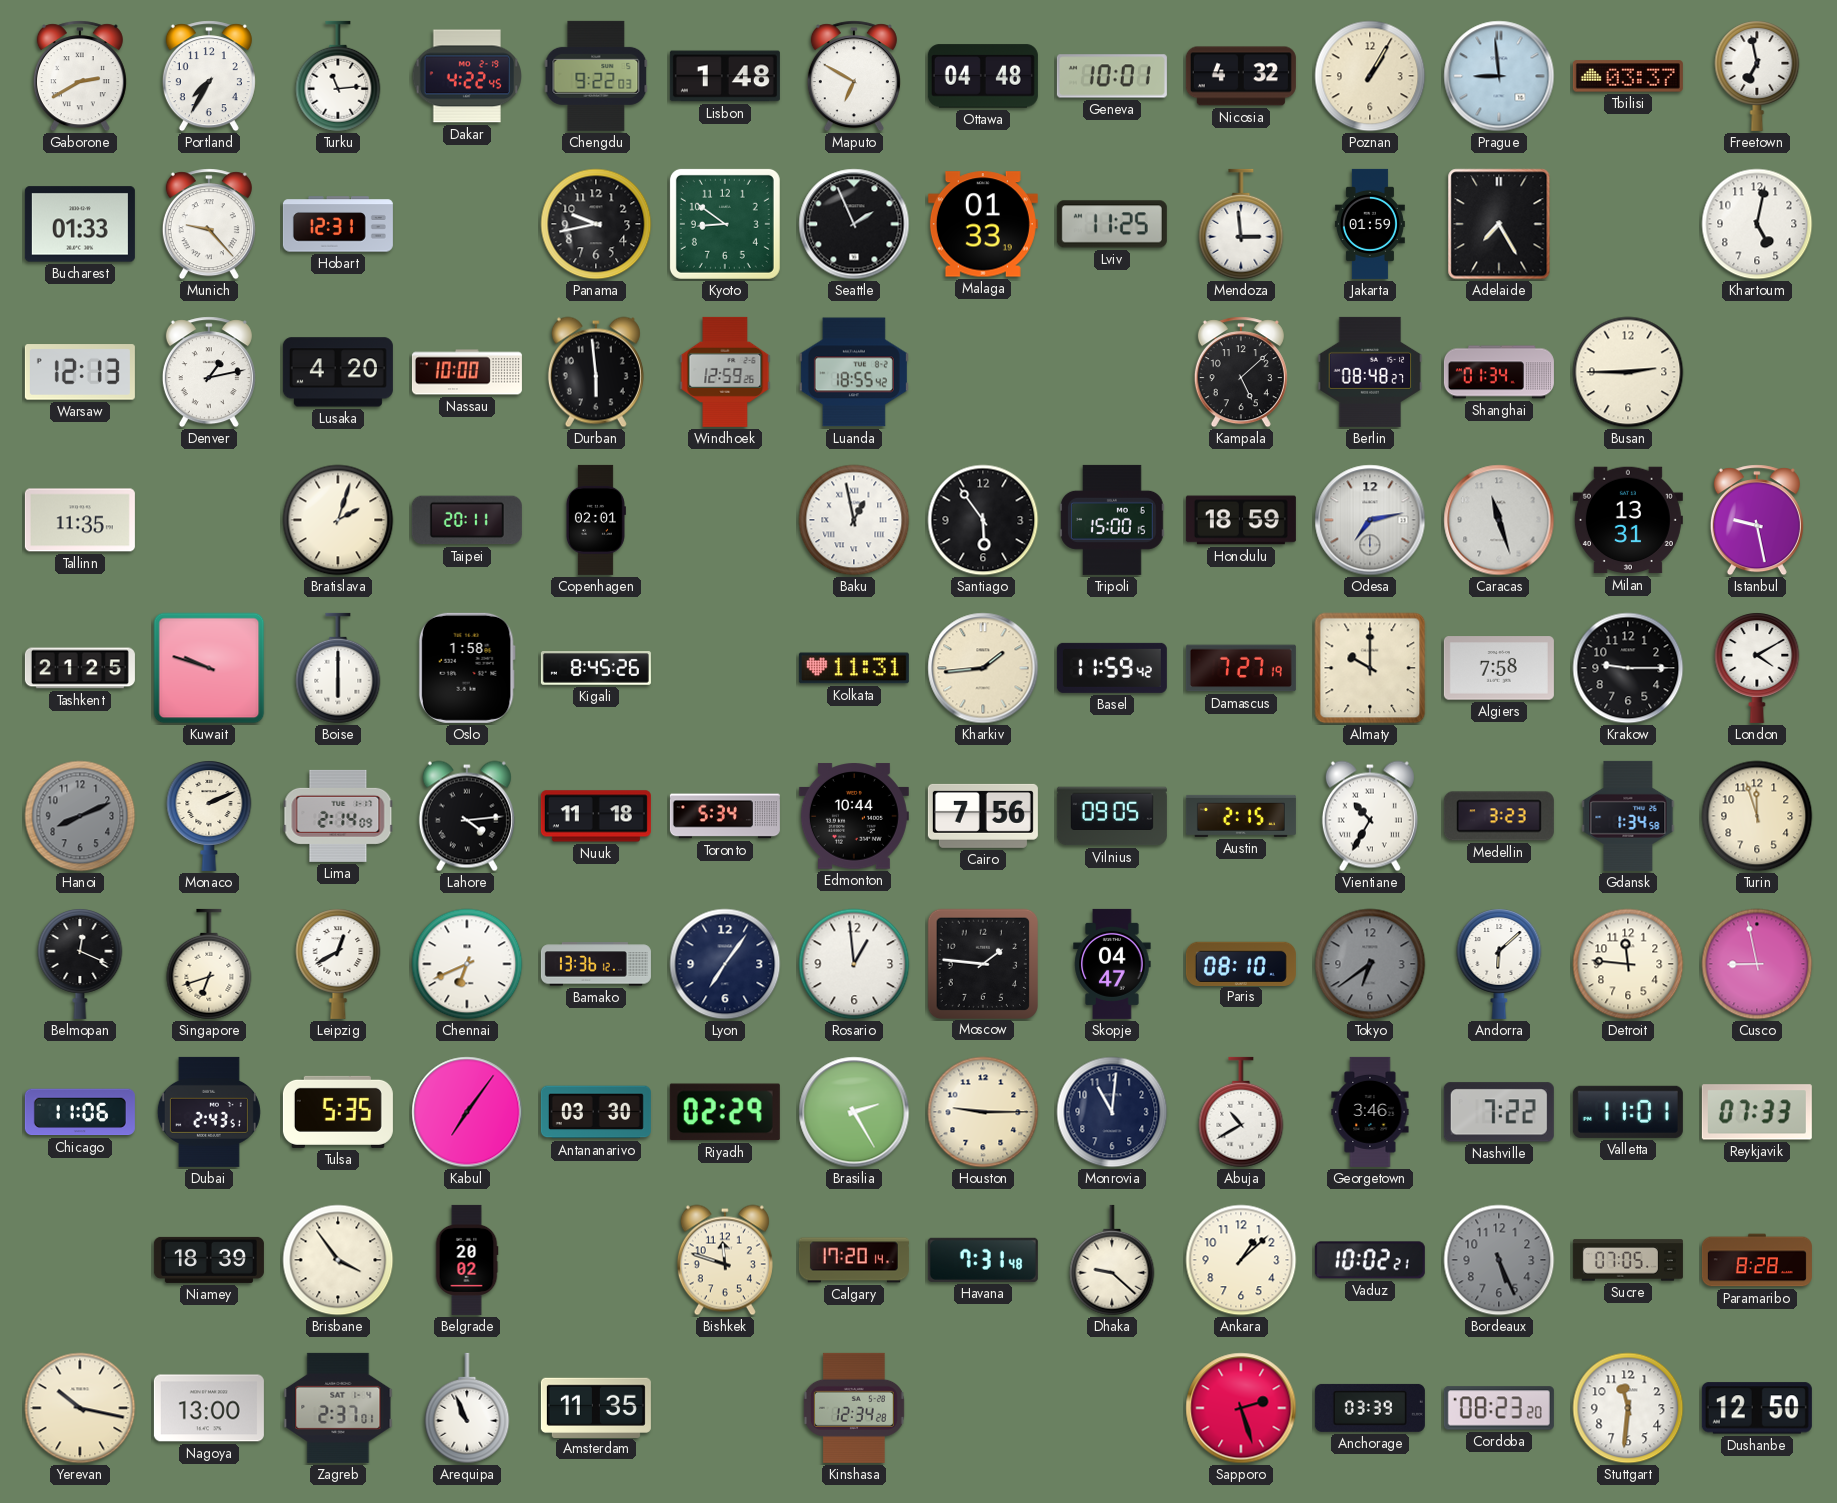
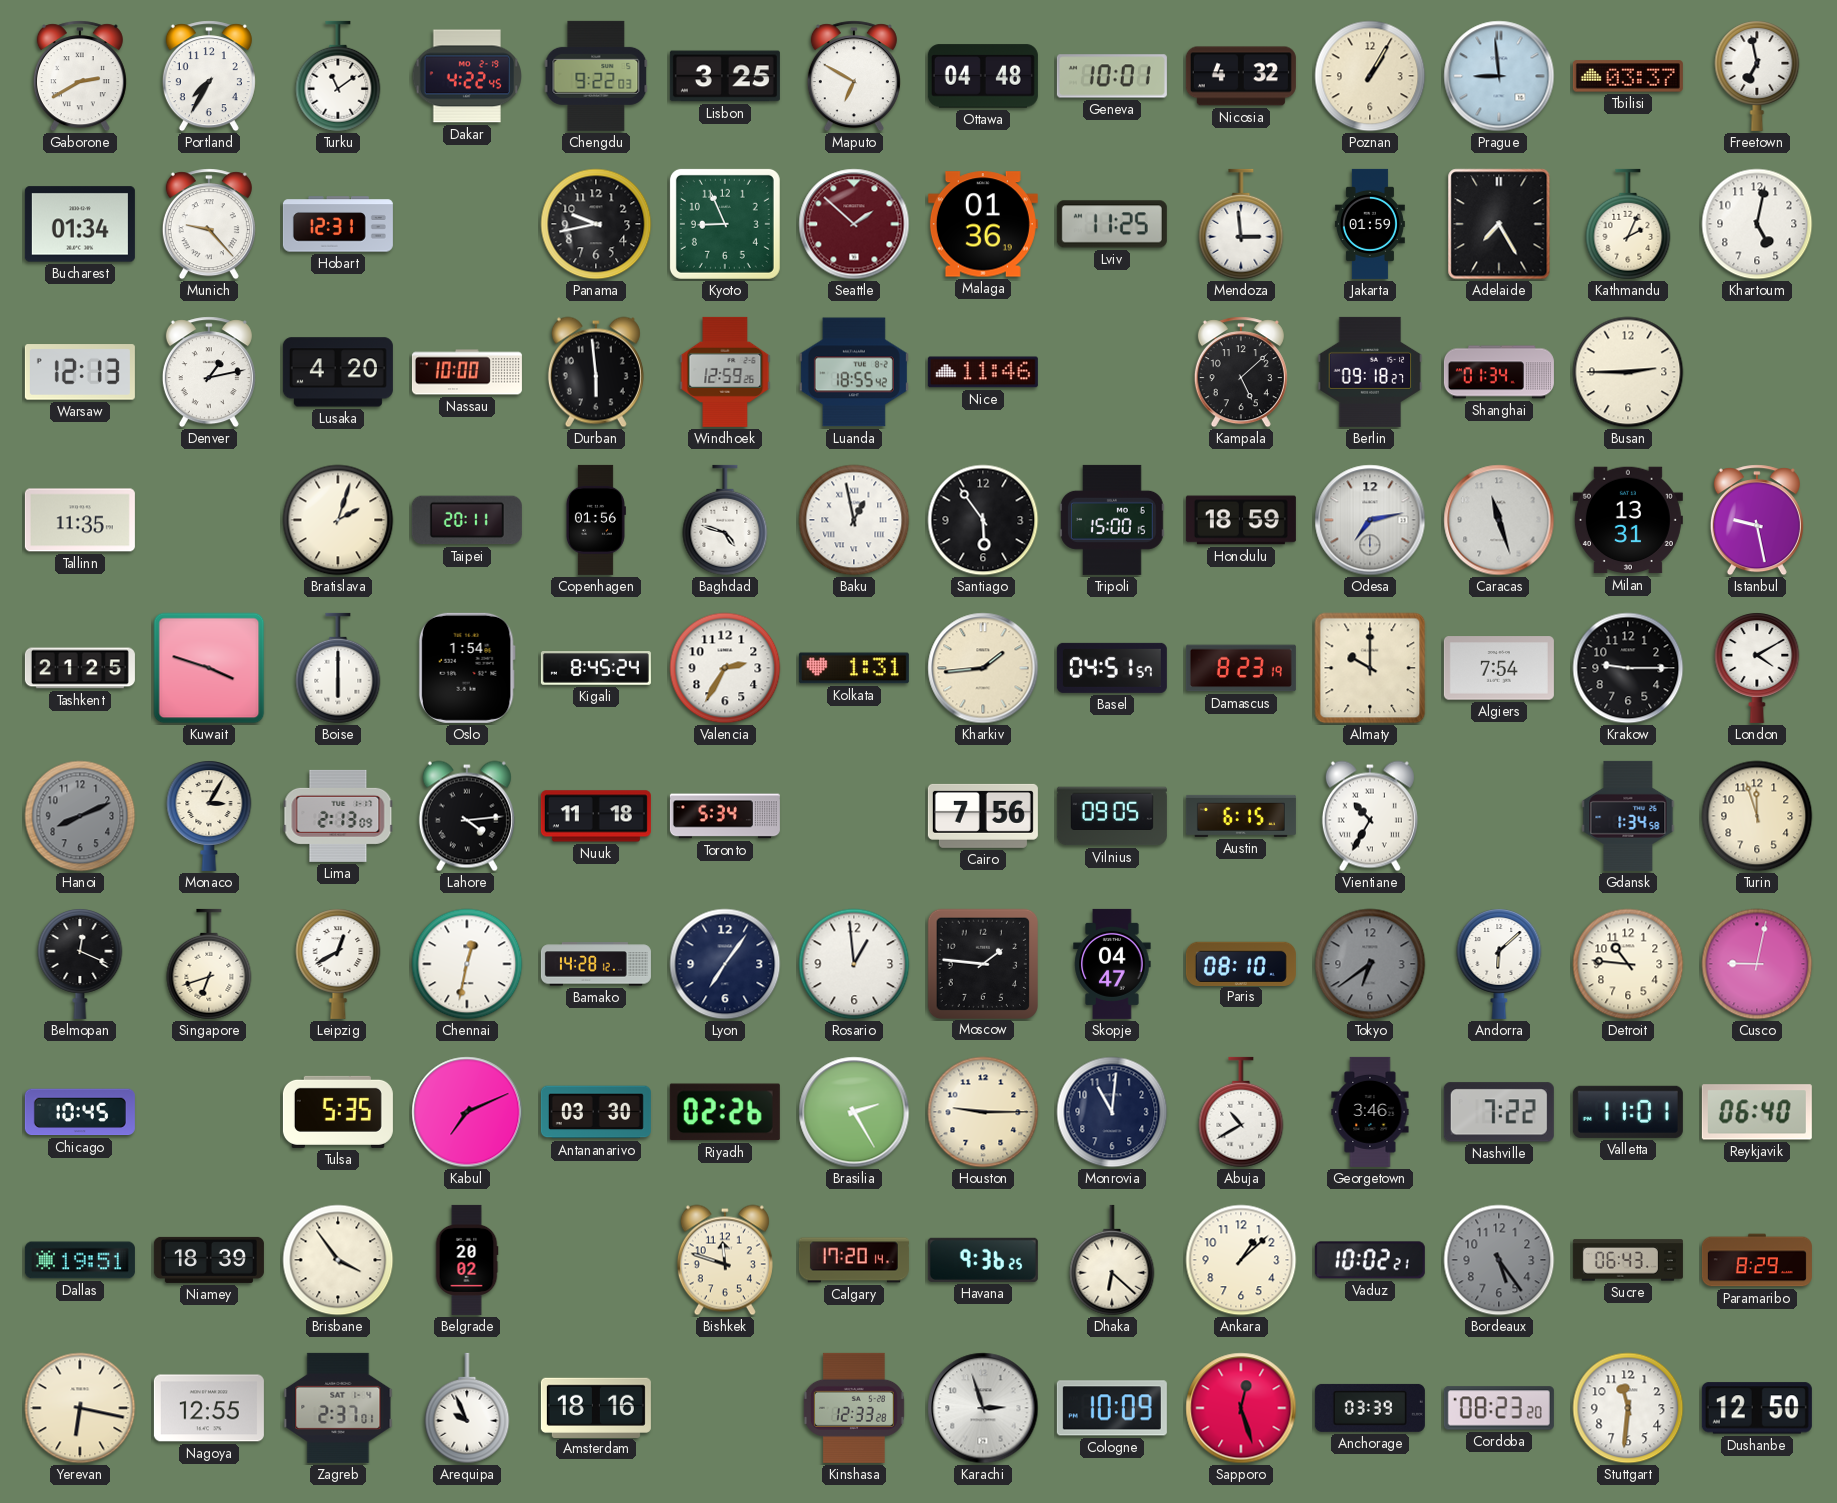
Turku: 11:14 -> 11:09 (338, 76)
Lisbon: 1:48 -> 3:25 (725, 76)
Bucharest: 01:33 -> 01:34 (80, 224)
Kyoto: 8:51 -> 8:56 (725, 224)
Seattle: 1:56 -> 1:52 (854, 224)
Seattle dial: black -> burgundy (854, 224)
Malaga: 01:33 -> 01:36 (983, 224)
Kathmandu: none -> 2:04 (1628, 224)
Nice: none -> 11:46 (983, 372)
Berlin: 08:48 -> 09:18 (1370, 372)
Copenhagen: 02:01 -> 01:56 (595, 520)
Baghdad: none -> 4:48 (725, 520)
Kuwait: 9:48 -> 3:48 (209, 668)
Oslo: 1:58 -> 1:54 (467, 668)
Kigali: 8:45:26 -> 8:45:24 (596, 668)
Valencia: none -> 2:35 (725, 668)
Kolkata: 11:31 -> 1:31 (854, 668)
Basel: 11:59 -> 04:51 (1112, 668)
Damascus: 7:27 -> 8:23 (1241, 668)
Algiers: 7:58 -> 7:54 (1499, 668)
Monaco: 2:11 -> 3:05 (209, 816)
Lima: 2:14 -> 2:13 (338, 816)
Edmonton: 10:44 -> none (854, 816)
Austin: 2:15 -> 6:15 (1241, 816)
Medellin: 3:23 -> none (1499, 816)
Chennai: 6:41 -> 12:32 (467, 964)
Bamako: 13:36 -> 14:28 (596, 964)
Detroit: 11:46 -> 10:46 (1628, 964)
Cusco: 8:58 -> 9:02 (1757, 964)
Chicago: 11:06 -> 10:45 (80, 1112)
Dubai: 2:43 -> none (209, 1112)
Kabul: 7:06 -> 7:11 (467, 1112)
Riyadh: 02:29 -> 02:26 (725, 1112)
Reykjavik: 07:33 -> 06:40 (1757, 1112)
Dallas: none -> 19:51 (80, 1260)
Havana: 7:31 -> 9:36 (983, 1260)
Dhaka: 9:22 -> 6:22 (1112, 1260)
Bordeaux: 5:26 -> 5:24 (1499, 1260)
Sucre: 07:05 -> 06:43 (1628, 1260)
Paramaribo: 8:28 -> 8:29 (1757, 1260)
Yerevan: 10:17 -> 6:17 (80, 1408)
Nagoya: 13:00 -> 12:55 (209, 1408)
Arequipa: 10:56 -> 9:56 (467, 1408)
Amsterdam: 11:35 -> 18:16 (596, 1407)
Kinshasa: 12:34 -> 12:33 (854, 1408)
Karachi: none -> 2:57 (983, 1408)
Cologne: none -> 10:09 (1112, 1408)
Sapporo: 2:27 -> 12:27 (1241, 1408)
